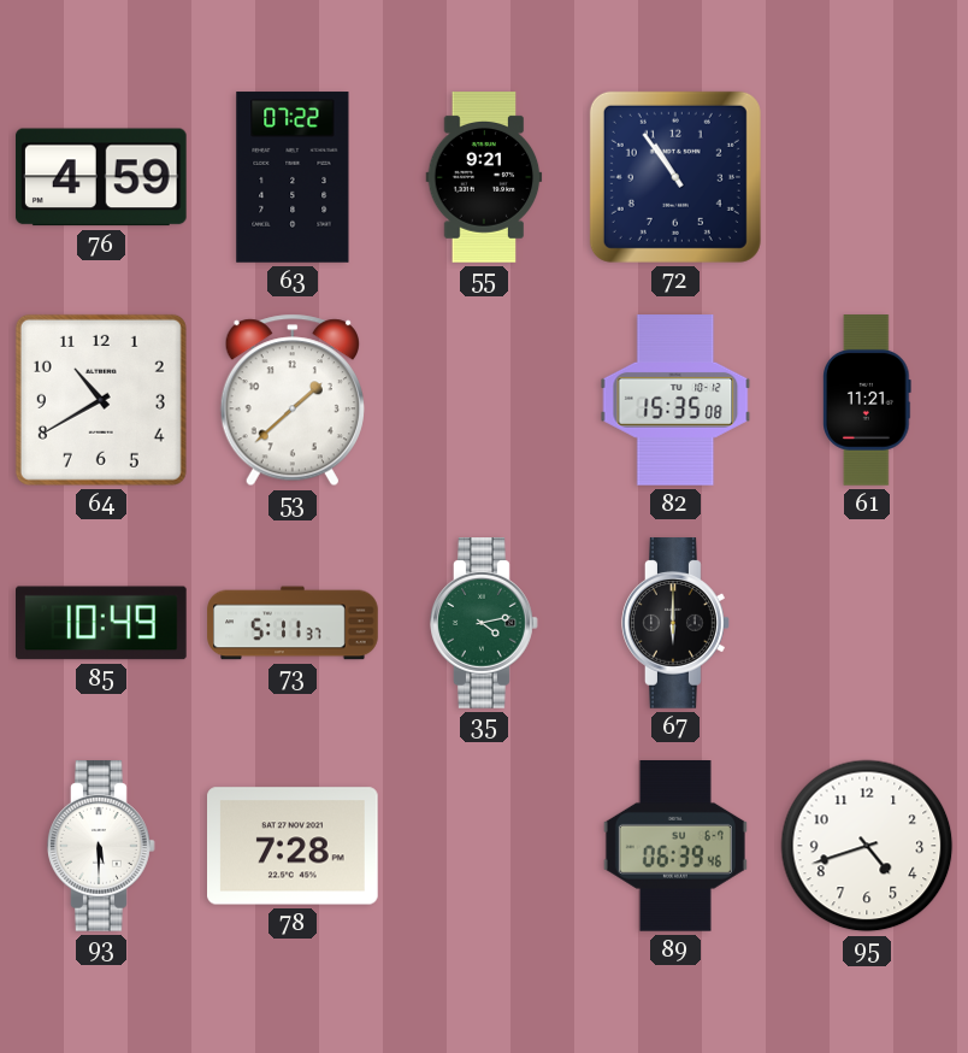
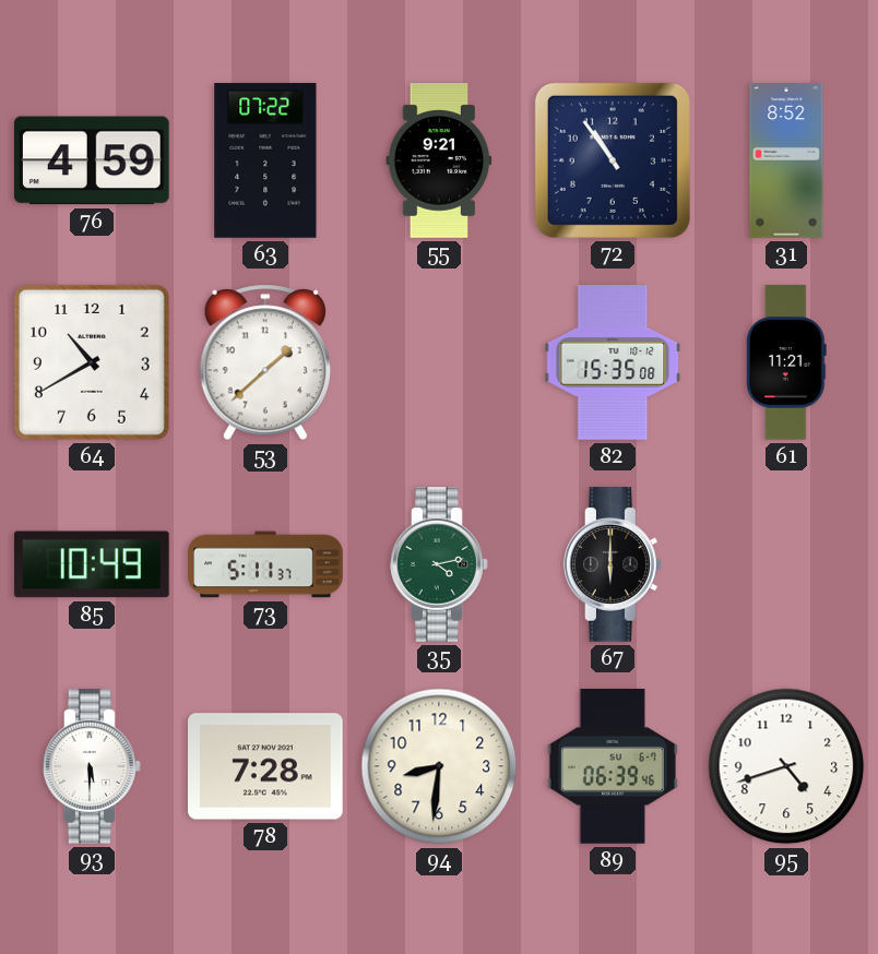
31: none -> 8:52 (786, 160)
94: none -> 8:31 (439, 766)
